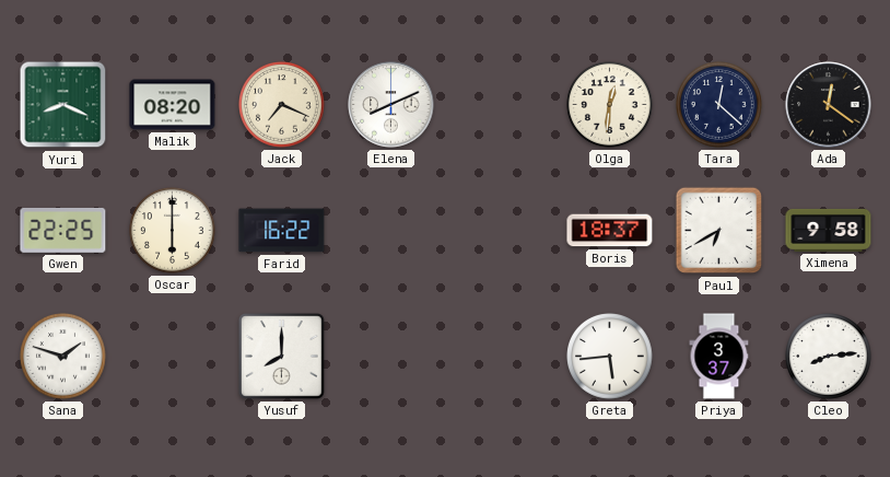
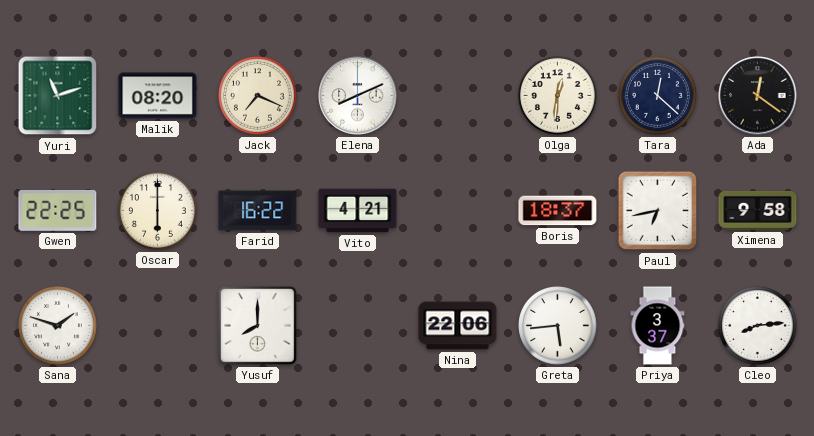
Yuri: 8:19 -> 11:12 (58, 96)
Vito: none -> 4:21 (358, 211)
Paul: 6:40 -> 6:43 (658, 211)
Nina: none -> 22:06 (458, 326)
